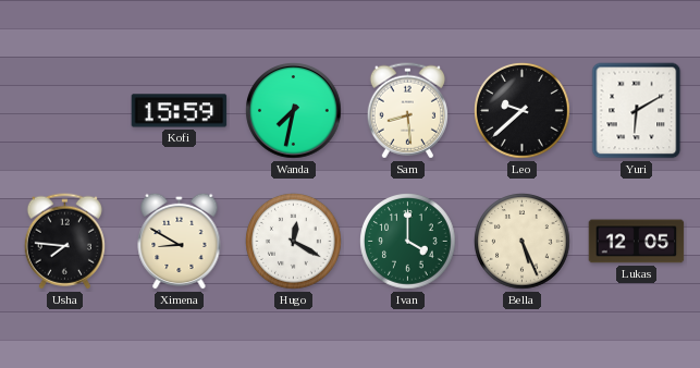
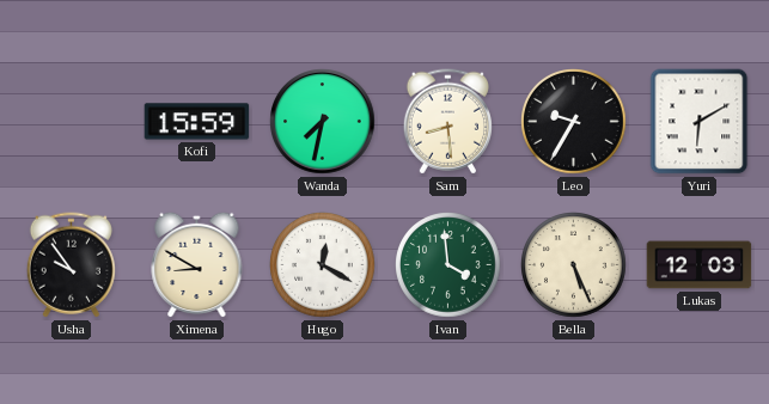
Leo: 9:38 -> 9:35 (574, 122)
Usha: 7:46 -> 9:54 (71, 265)
Ivan: 4:00 -> 3:59 (448, 265)
Lukas: 12:05 -> 12:03 (700, 265)
